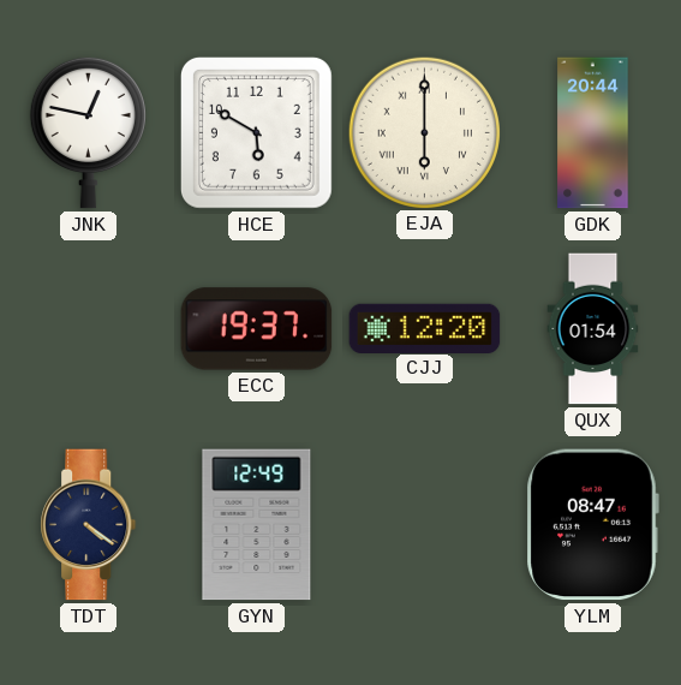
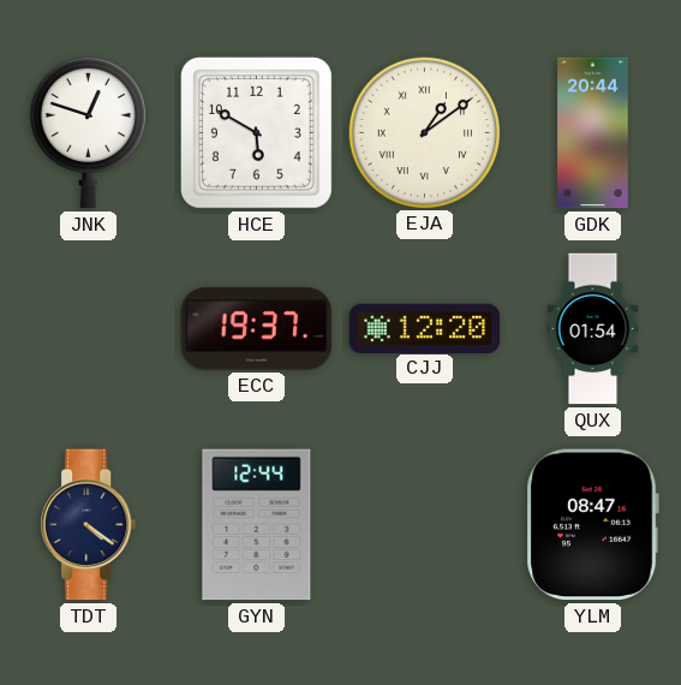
JNK: 12:47 -> 12:48 (88, 132)
EJA: 6:00 -> 1:09 (424, 132)
GYN: 12:49 -> 12:44 (257, 525)
